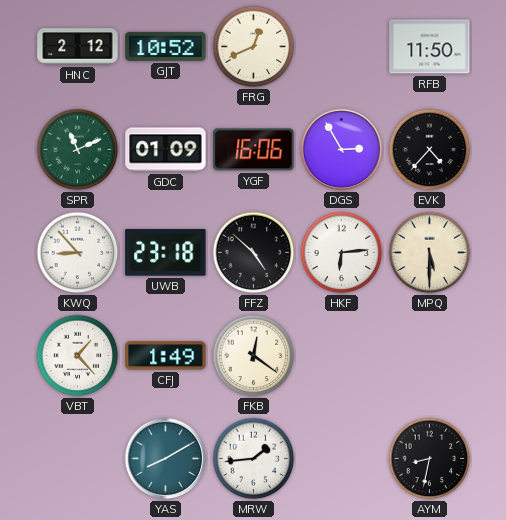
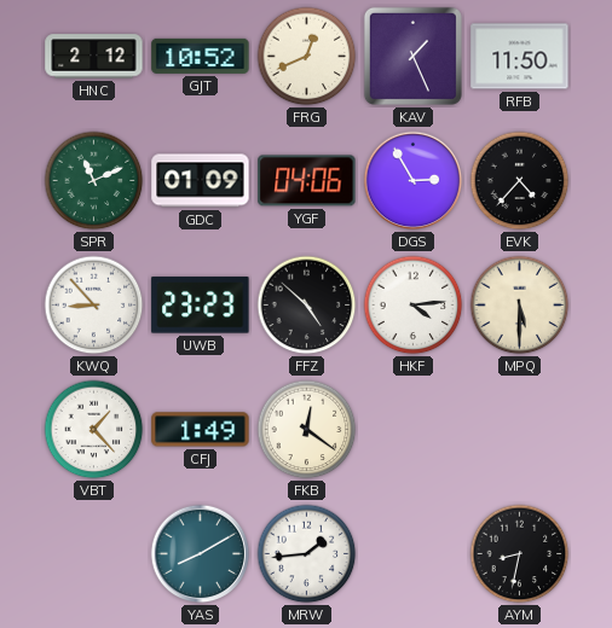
KAV: none -> 1:26 (412, 56)
YGF: 16:06 -> 04:06 (307, 181)
UWB: 23:18 -> 23:23 (201, 306)
HKF: 6:14 -> 4:14 (414, 306)
